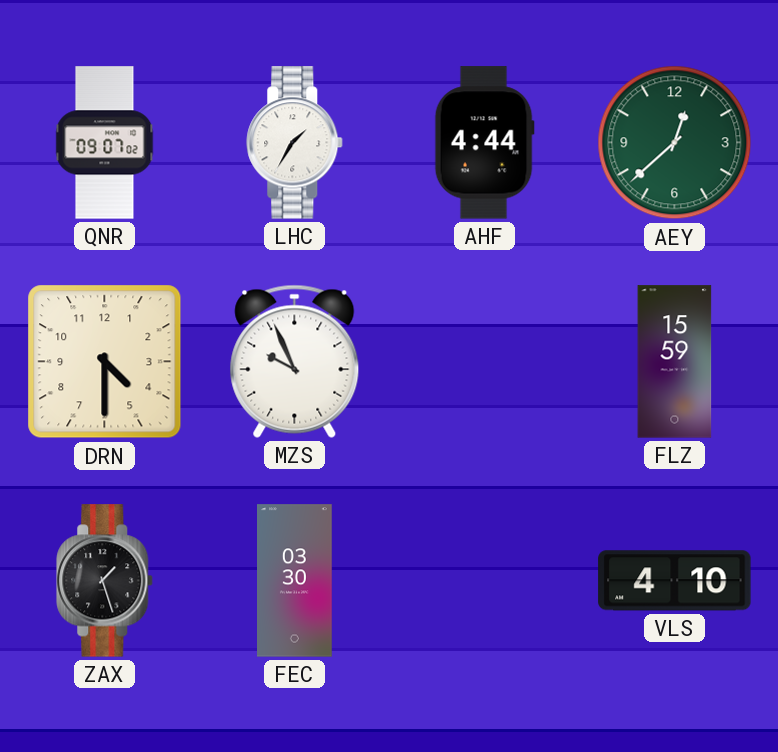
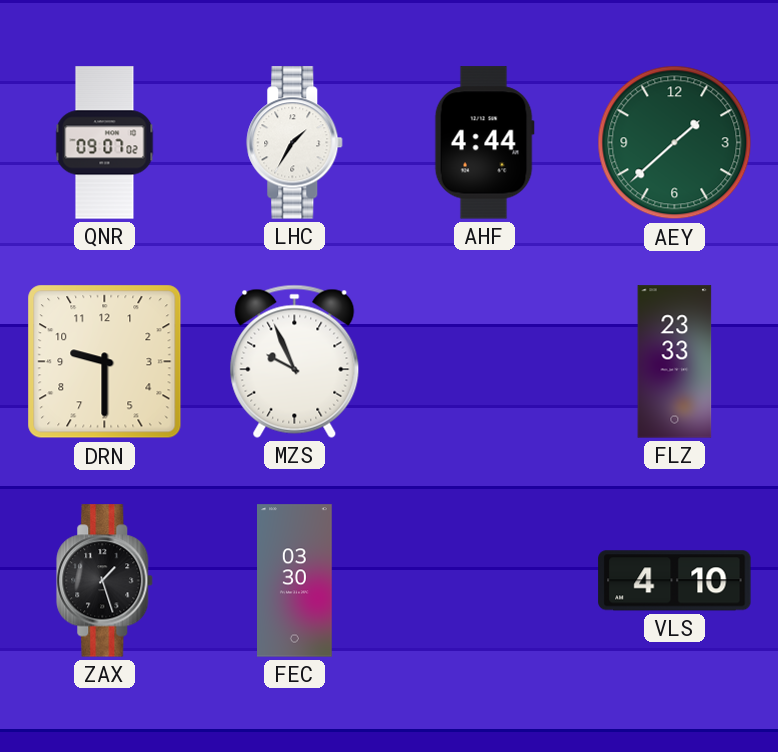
AEY: 12:38 -> 1:38 (675, 143)
DRN: 4:30 -> 9:30 (105, 362)
FLZ: 15:59 -> 23:33 (675, 362)
